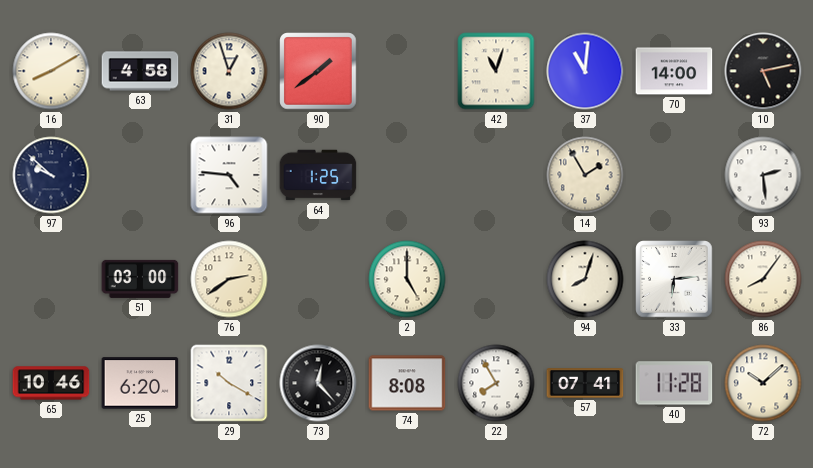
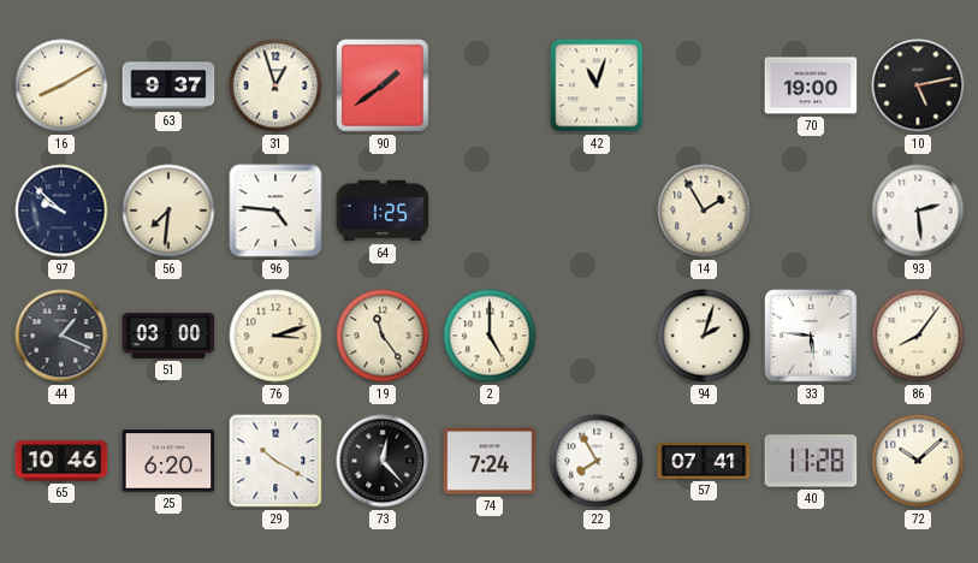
63: 4:58 -> 9:37 (168, 85)
37: 11:01 -> none (585, 71)
70: 14:00 -> 19:00 (811, 85)
56: none -> 7:31 (168, 211)
44: none -> 1:19 (61, 336)
76: 2:39 -> 3:12 (275, 336)
19: none -> 11:24 (383, 336)
94: 8:03 -> 2:03 (704, 336)
33: 6:14 -> 5:46 (811, 336)
74: 8:08 -> 7:24 (490, 461)
